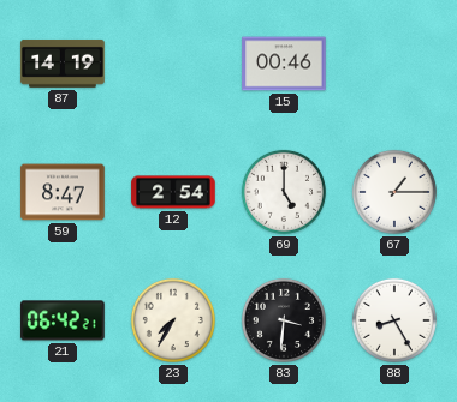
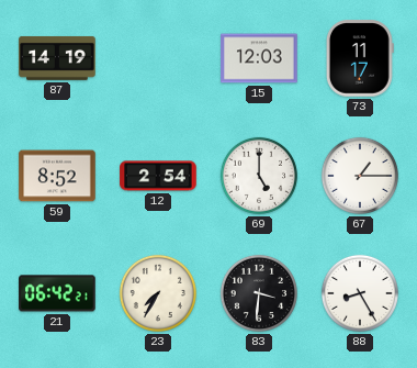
15: 00:46 -> 12:03 (259, 58)
73: none -> 11:17 (360, 58)
59: 8:47 -> 8:52 (57, 176)
